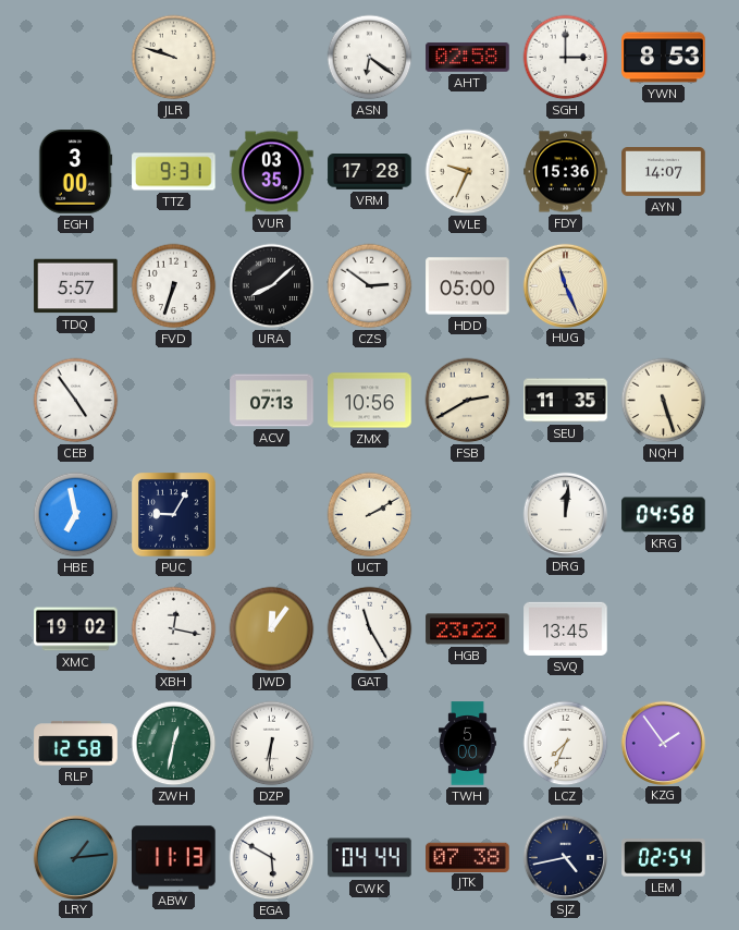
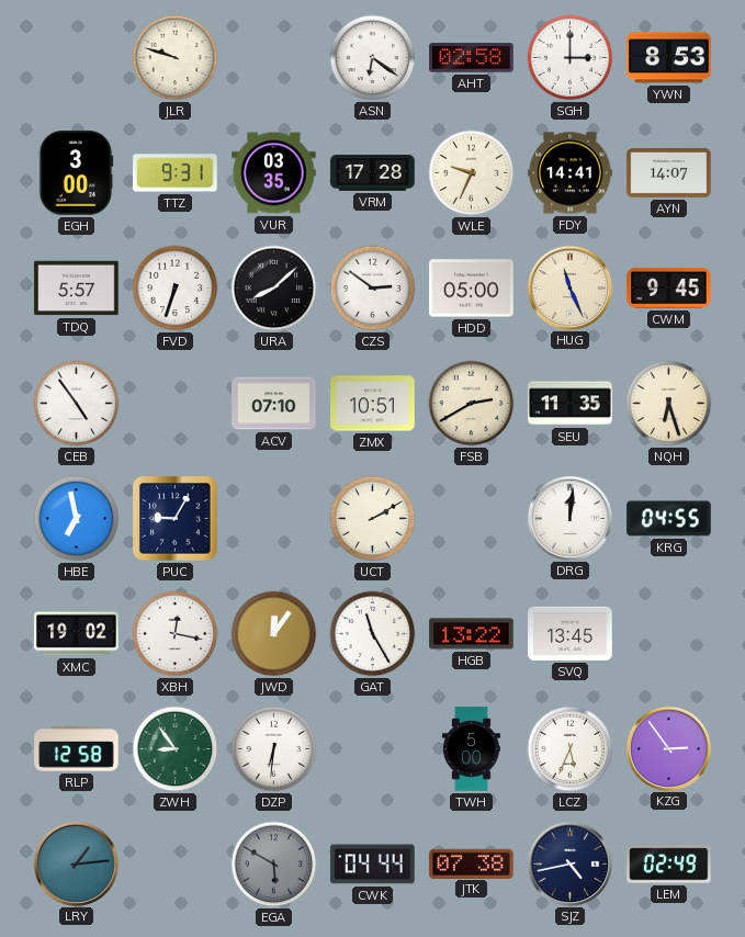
FDY: 15:36 -> 14:41 (571, 173)
CWM: none -> 9:45 (669, 287)
ACV: 07:13 -> 07:10 (274, 404)
ZMX: 10:56 -> 10:51 (373, 404)
NQH: 5:27 -> 6:27 (669, 404)
KRG: 04:58 -> 04:55 (669, 519)
HGB: 23:22 -> 13:22 (472, 634)
ZWH: 12:32 -> 8:54 (176, 749)
LCZ: 7:34 -> 5:34 (571, 749)
KZG: 1:54 -> 2:54 (668, 748)
ABW: 11:13 -> none (174, 858)
EGA dial: white -> grey (274, 865)
LEM: 02:54 -> 02:49 (669, 865)
